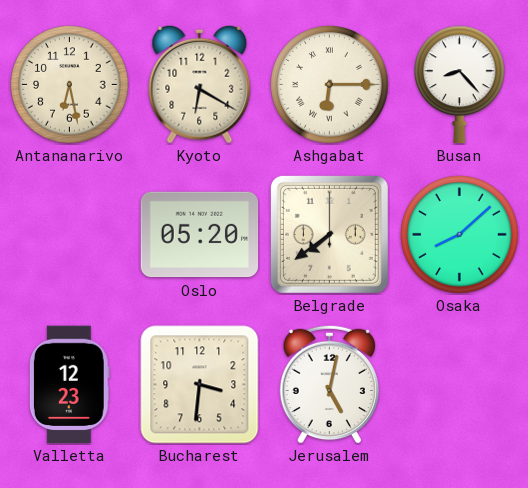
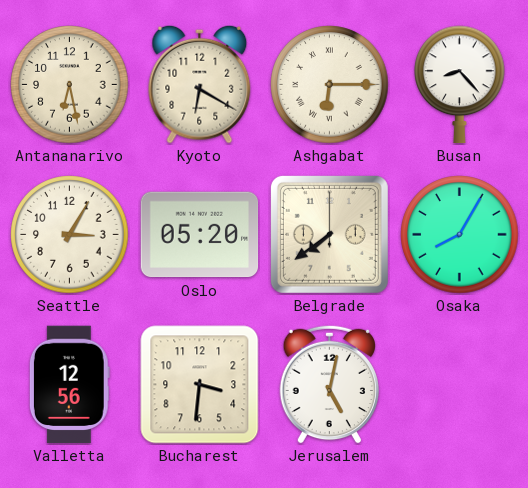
Seattle: none -> 3:05 (70, 235)
Osaka: 8:08 -> 8:05 (460, 235)
Valletta: 12:23 -> 12:56 (69, 385)
